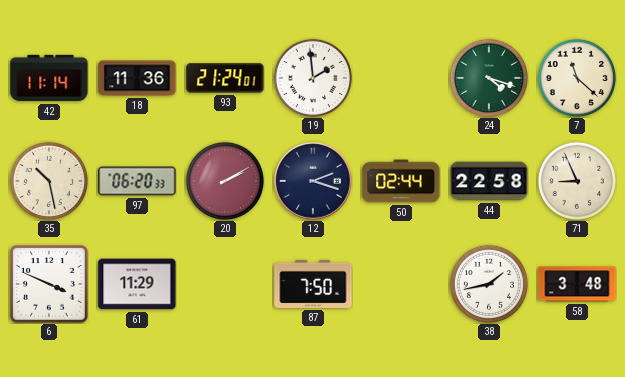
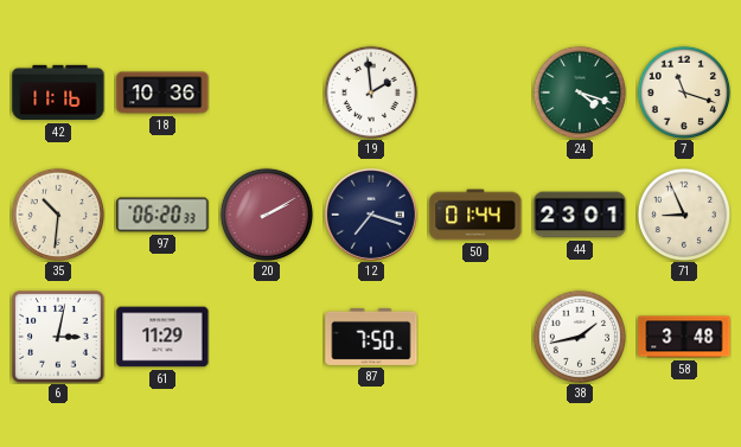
42: 11:14 -> 11:16 (58, 92)
18: 11:36 -> 10:36 (162, 92)
93: 21:24 -> none (225, 78)
7: 11:22 -> 11:18 (683, 91)
35: 10:28 -> 10:31 (57, 213)
12: 2:18 -> 7:18 (371, 215)
50: 02:44 -> 01:44 (475, 215)
44: 22:58 -> 23:01 (580, 215)
6: 3:49 -> 3:02 (58, 337)
